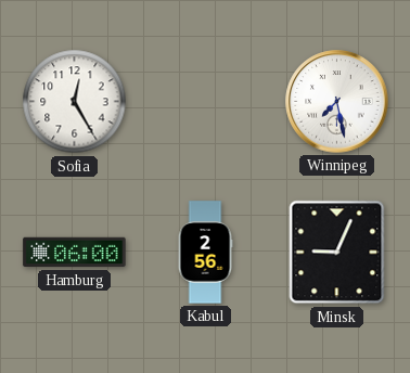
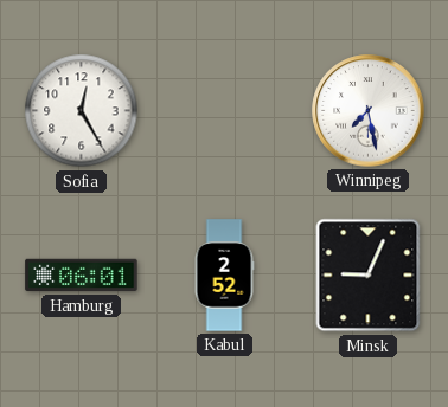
Hamburg: 06:00 -> 06:01 (82, 276)
Kabul: 2:56 -> 2:52 (224, 276)
